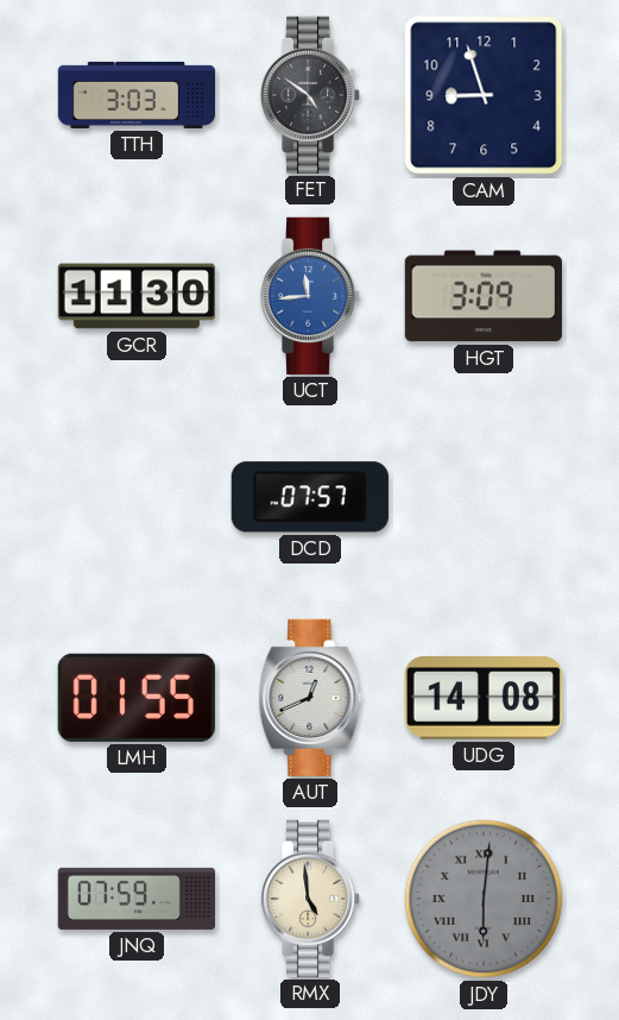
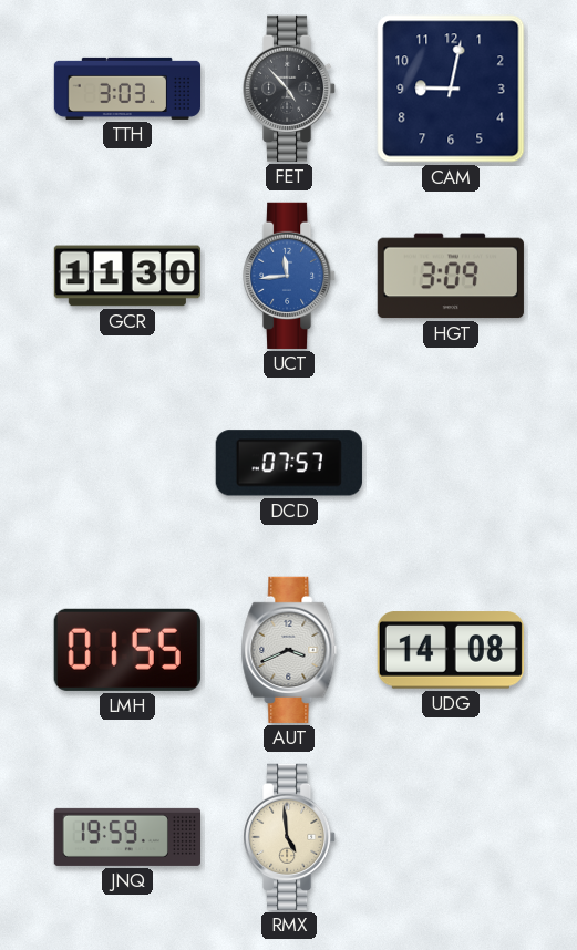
FET: 4:51 -> 4:53 (290, 89)
CAM: 8:57 -> 9:02 (451, 89)
AUT: 12:41 -> 3:41 (289, 650)
JNQ: 07:59 -> 19:59 (126, 837)
JDY: 6:01 -> none (484, 899)
